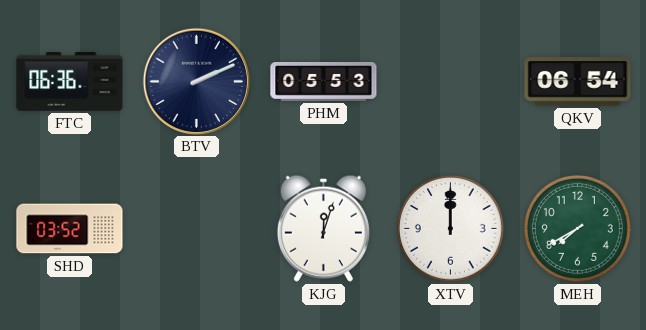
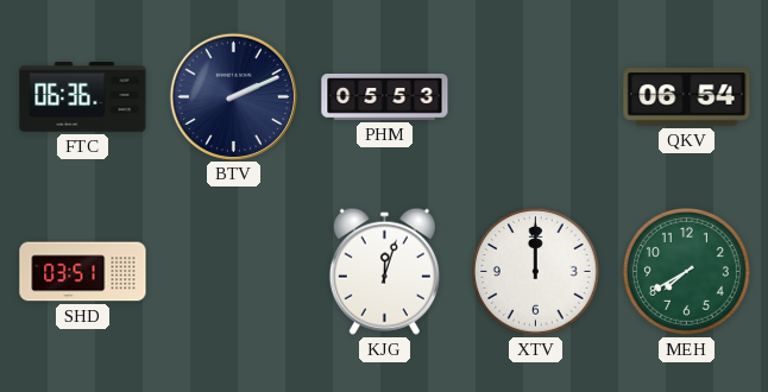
SHD: 03:52 -> 03:51 (83, 272)
